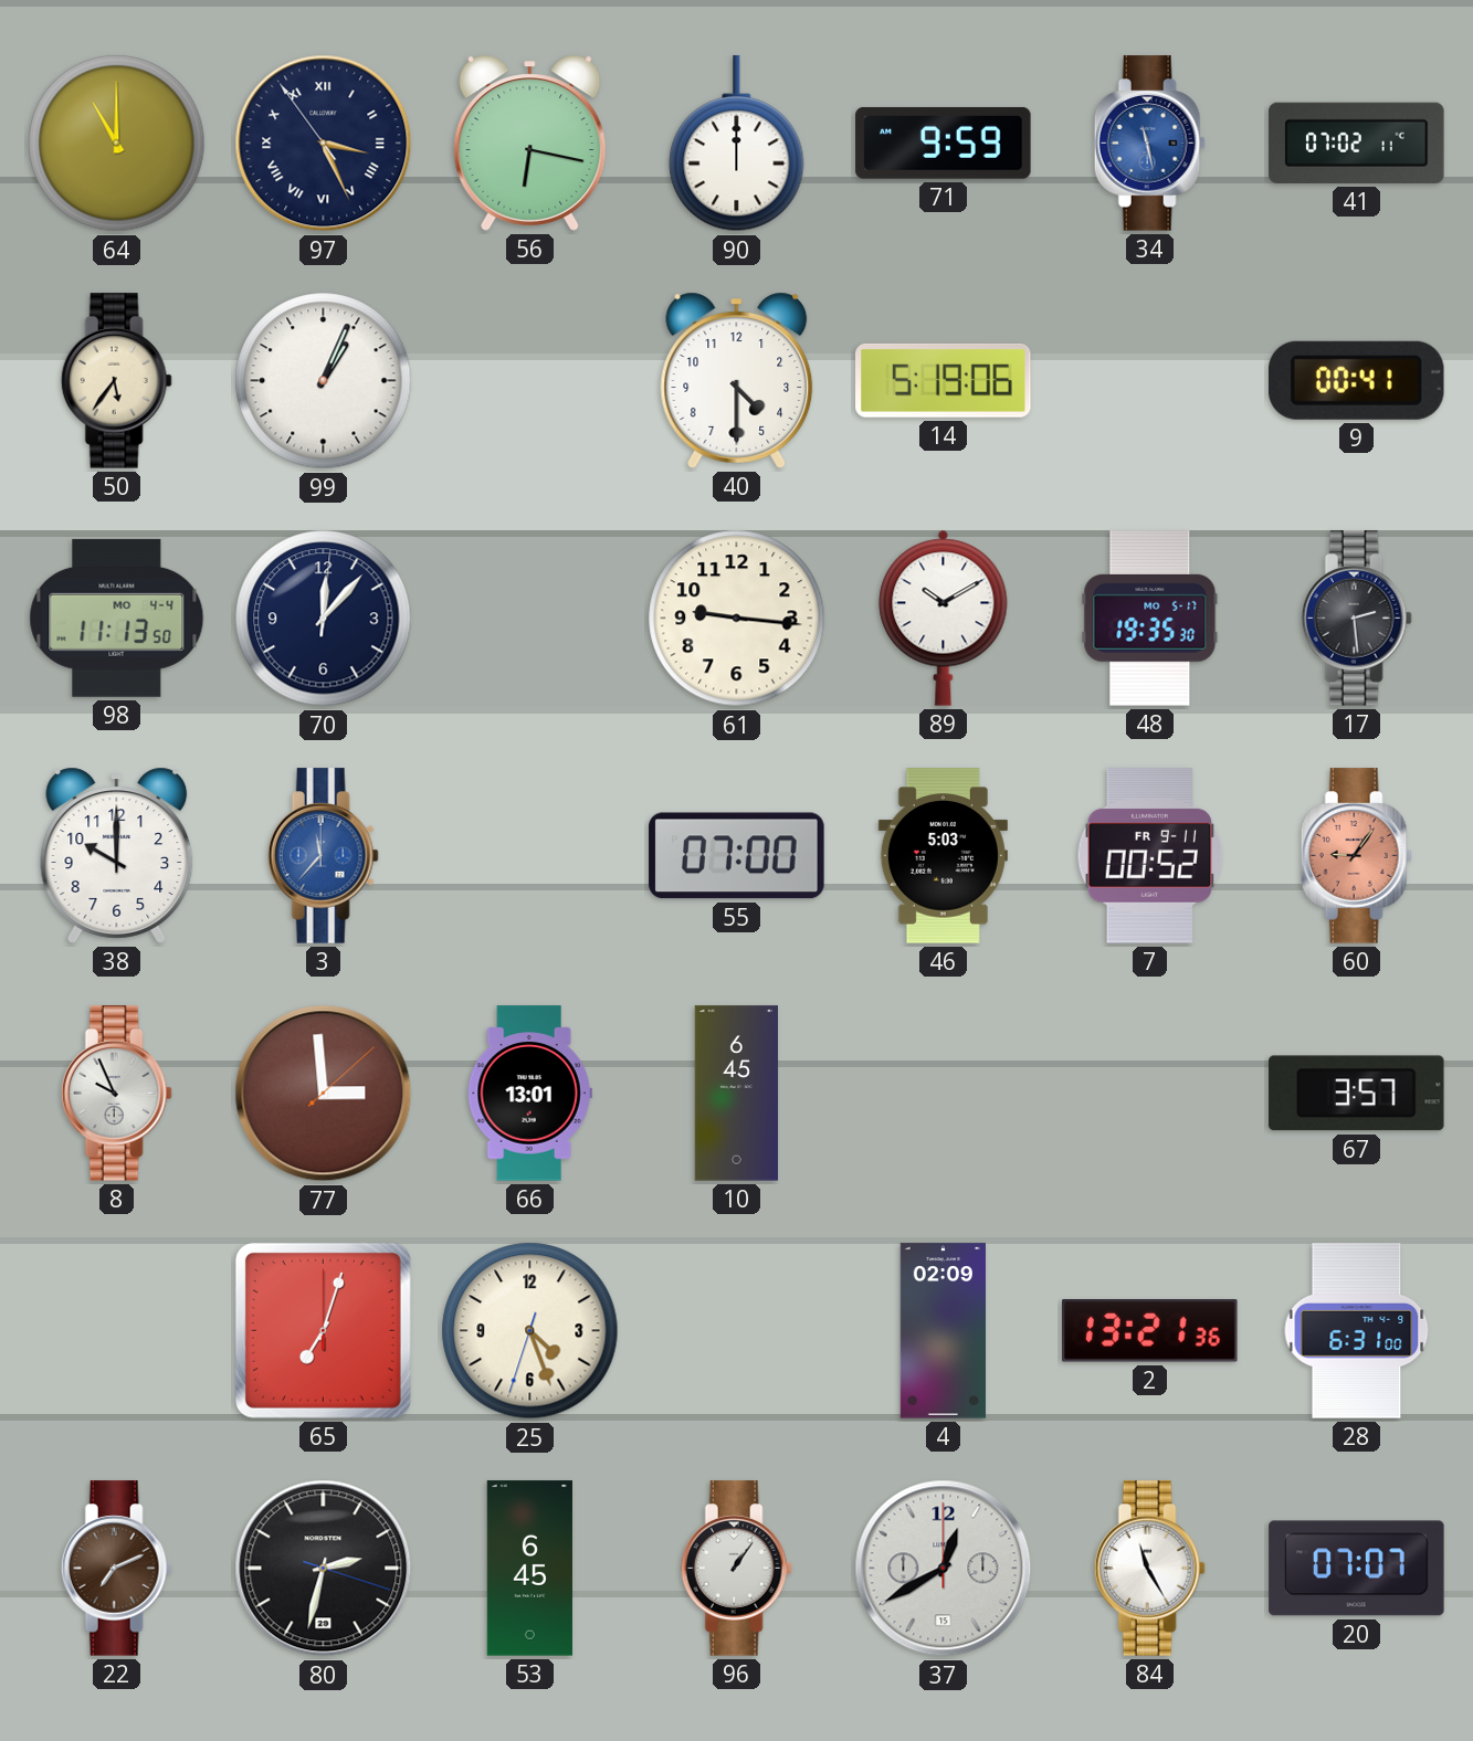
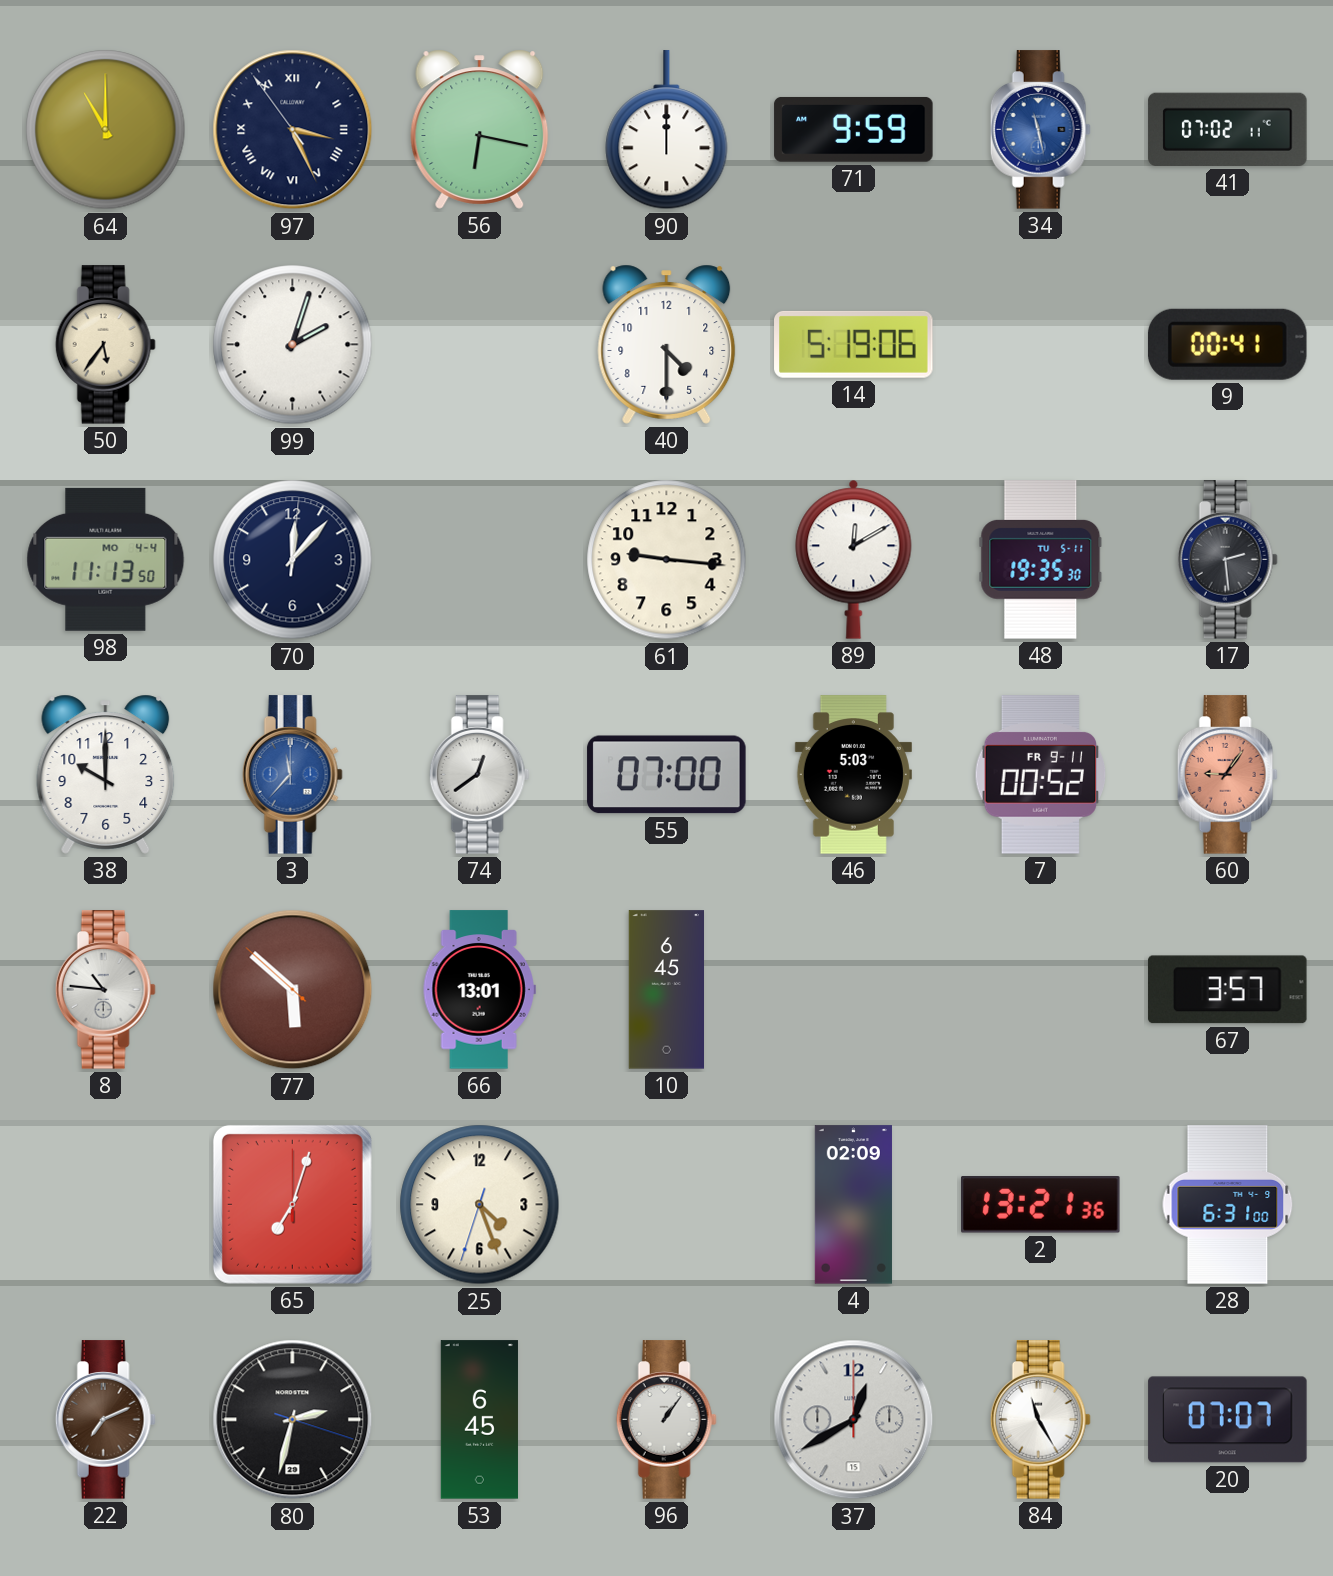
99: 1:04 -> 2:03 (293, 345)
89: 10:10 -> 12:10 (854, 559)
48 date: MO 5-17 -> TU 5-11 (1041, 560)
74: none -> 12:39 (479, 775)
8: 9:56 -> 10:46 (105, 990)
77: 2:59 -> 5:51 (293, 990)
